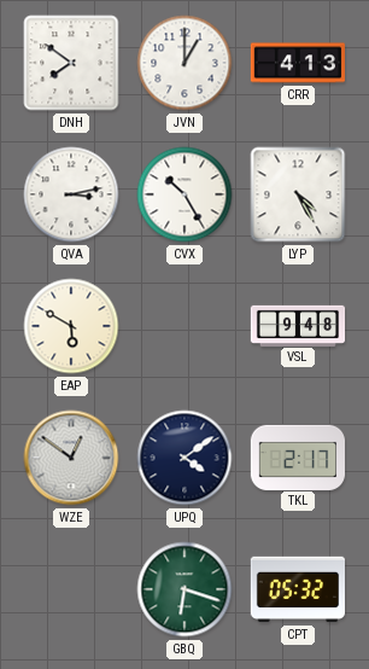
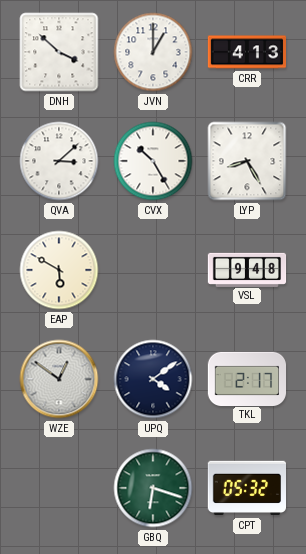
DNH: 7:51 -> 3:52 (59, 52)
QVA: 3:13 -> 3:08 (59, 161)
LYP: 4:25 -> 8:25 (247, 161)
